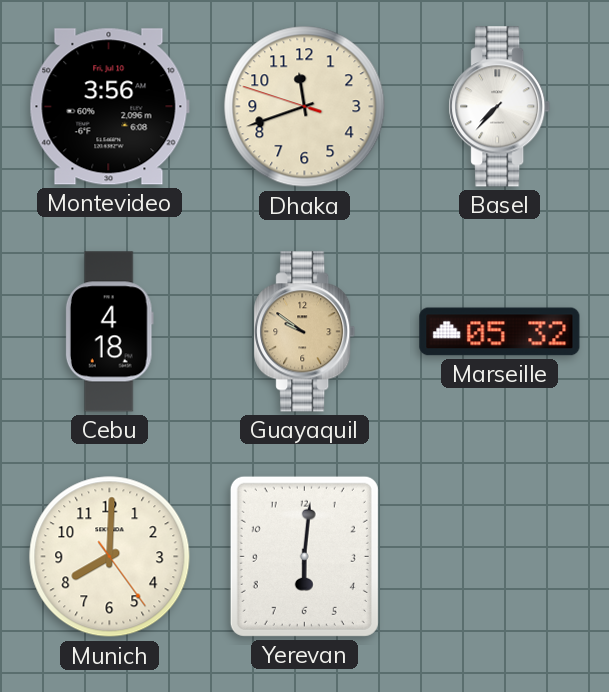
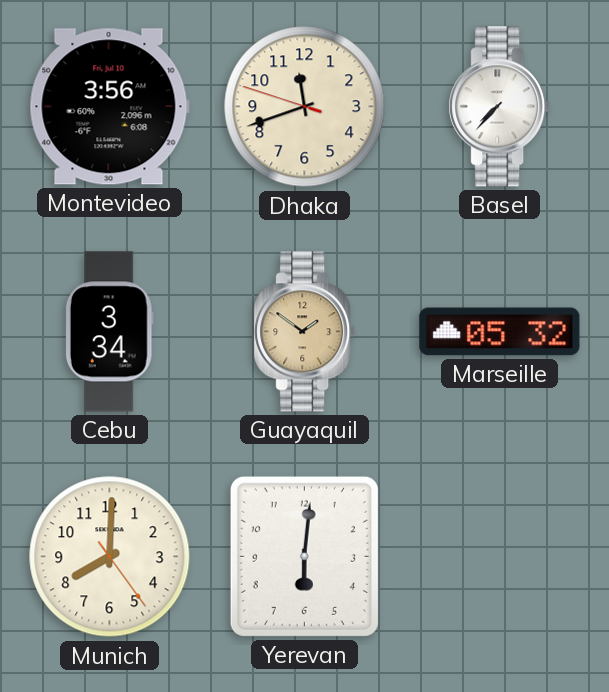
Cebu: 4:18 -> 3:34 (109, 332)
Guayaquil: 9:51 -> 1:51 (305, 332)
